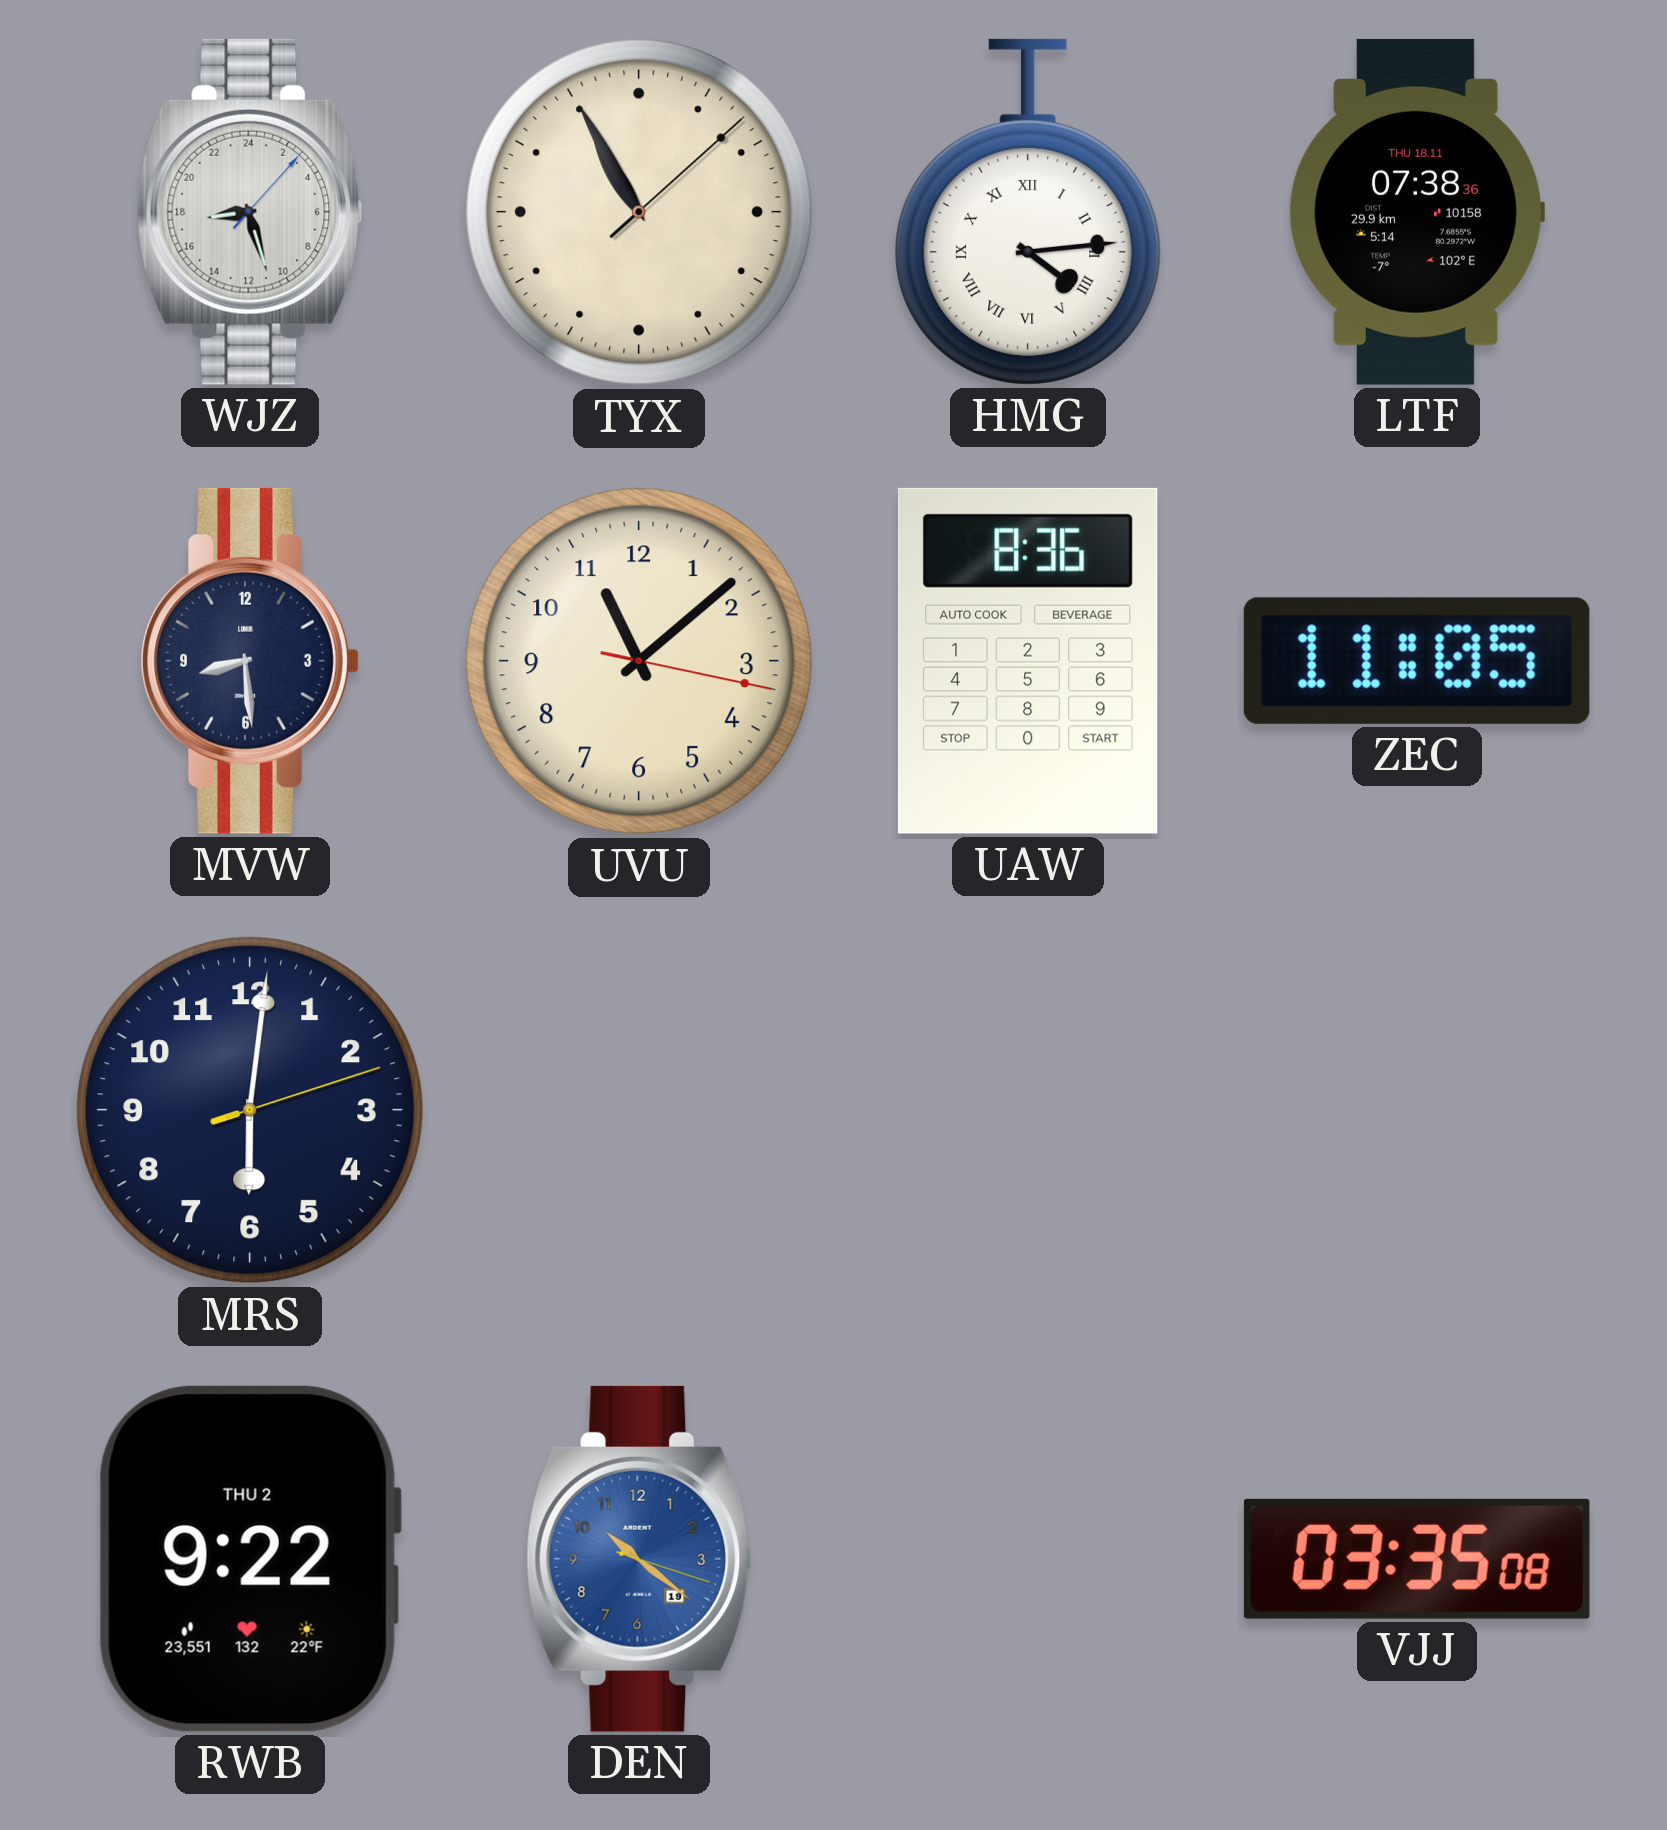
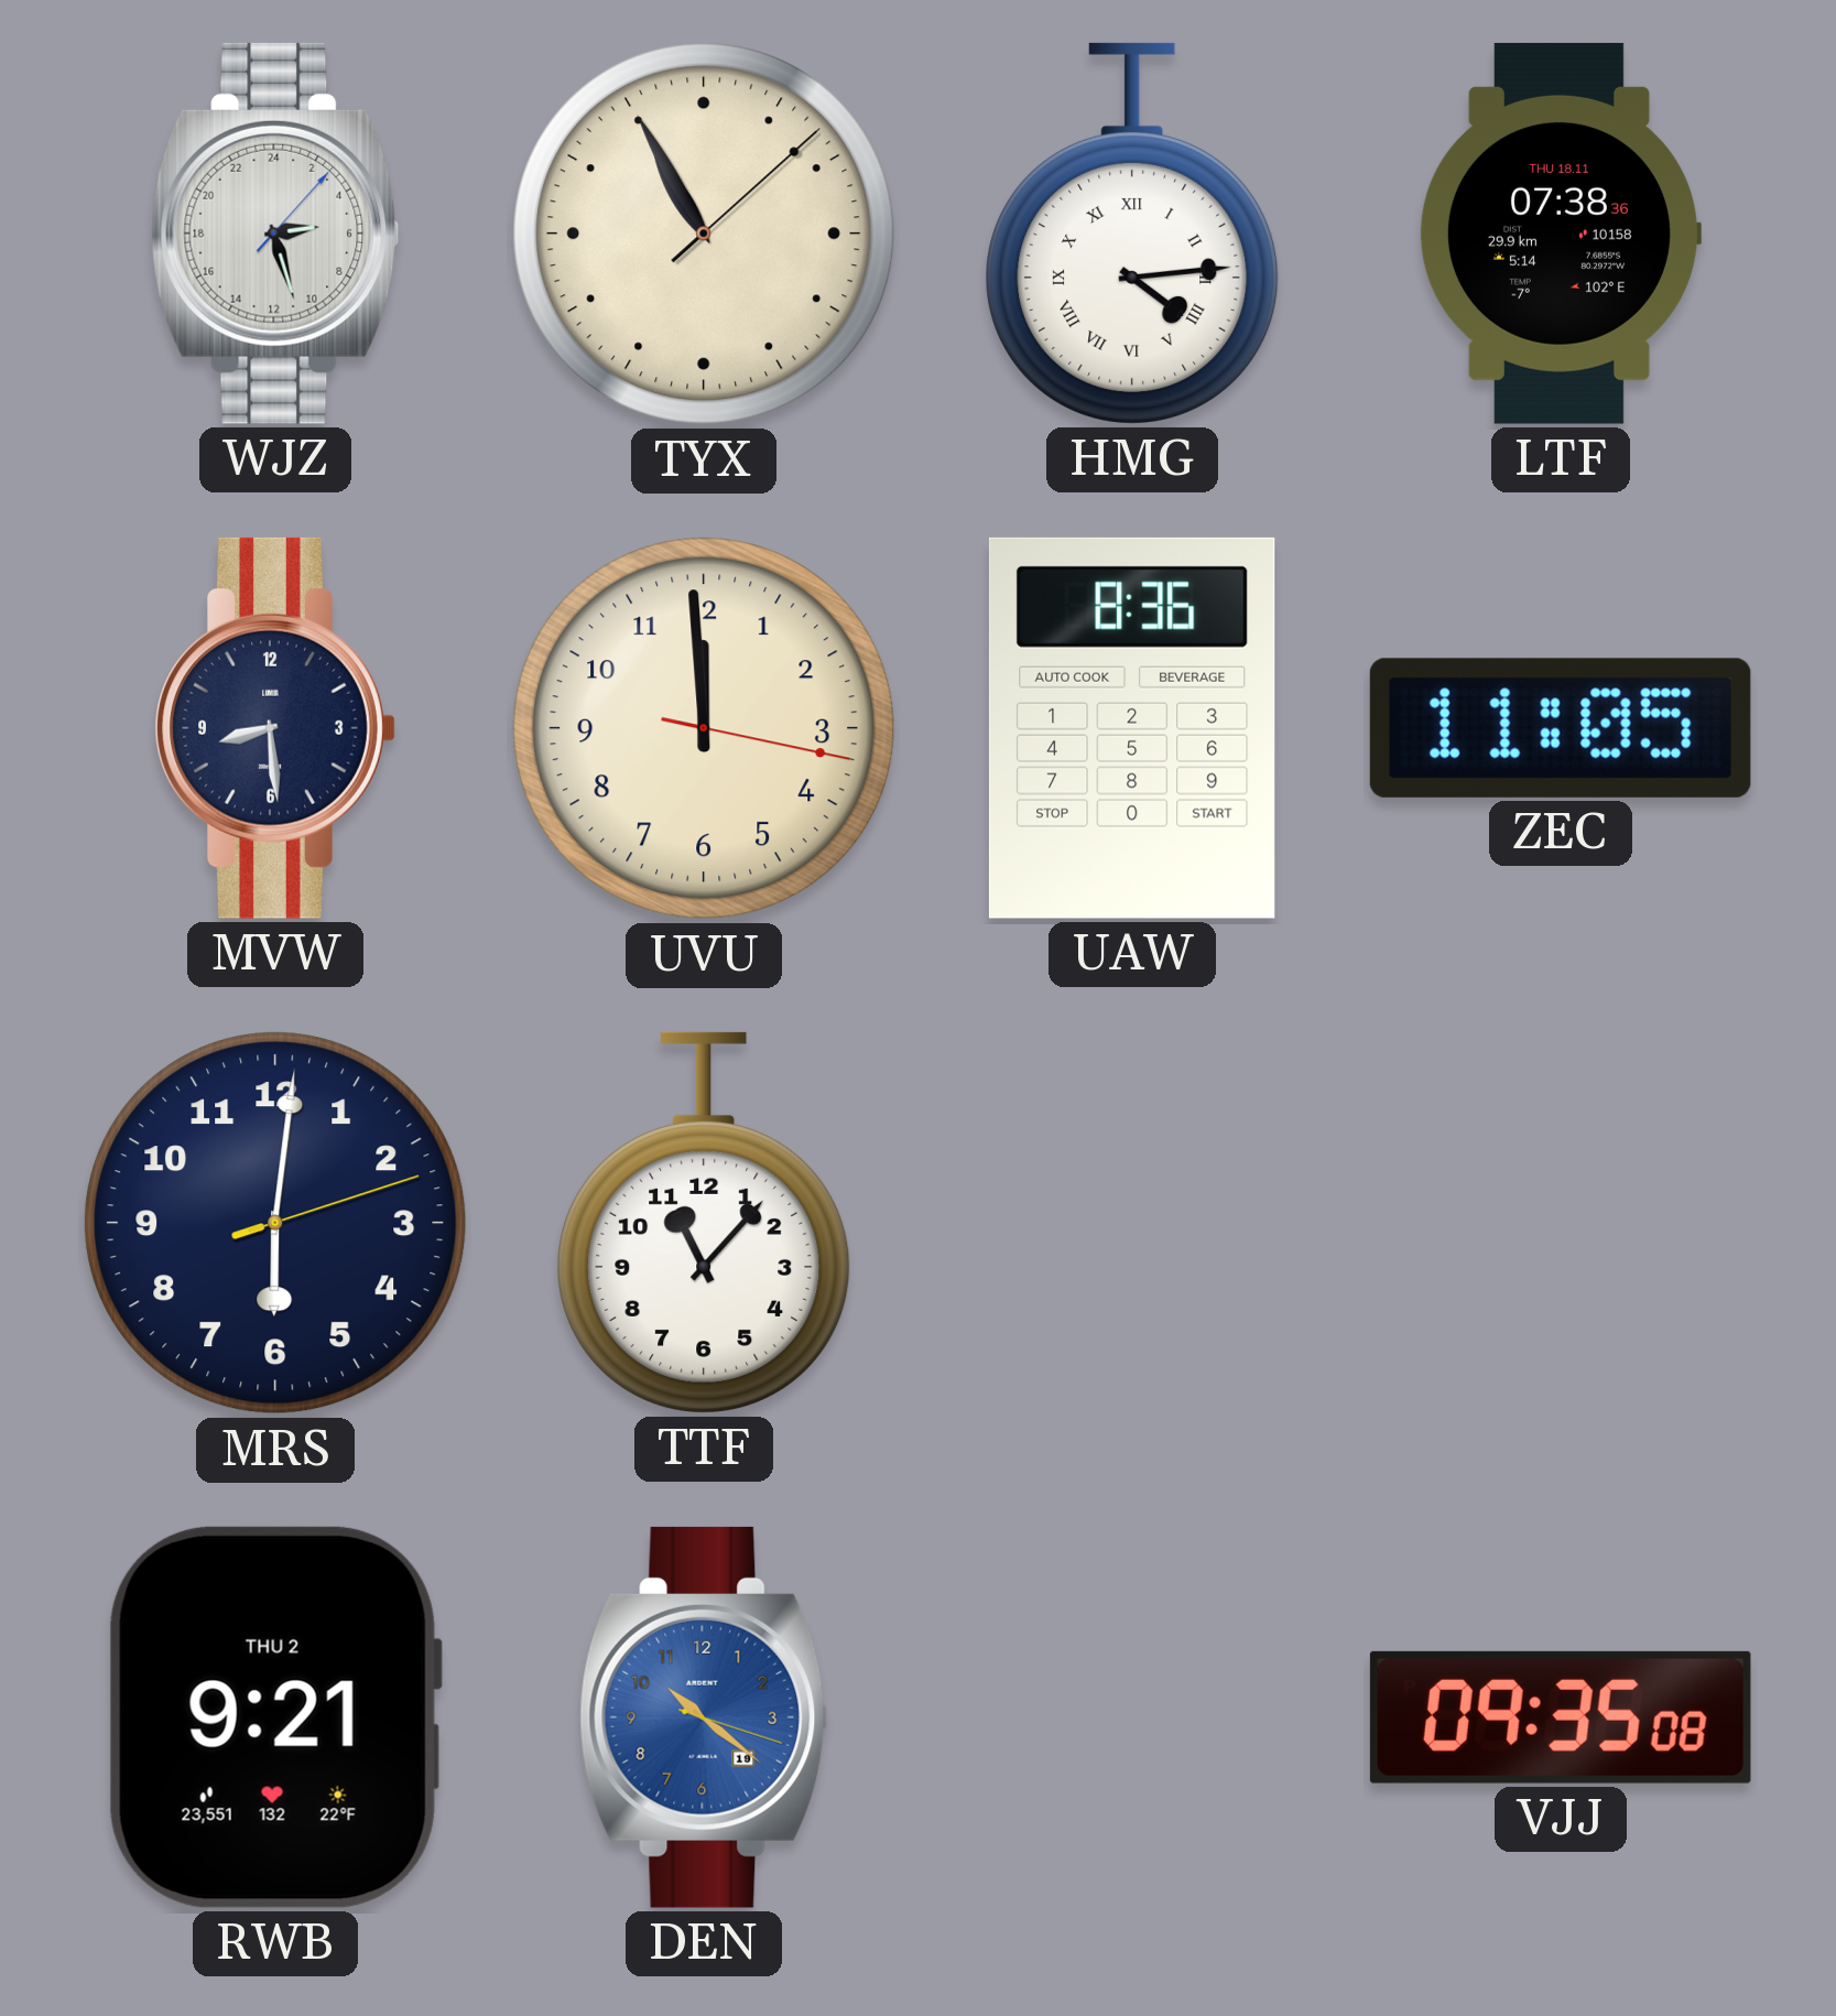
WJZ: 17:27 -> 5:27 (275, 234)
UVU: 11:08 -> 11:59 (704, 728)
TTF: none -> 11:07 (704, 1223)
RWB: 9:22 -> 9:21 (274, 1717)
VJJ: 03:35 -> 09:35 (1561, 1717)
